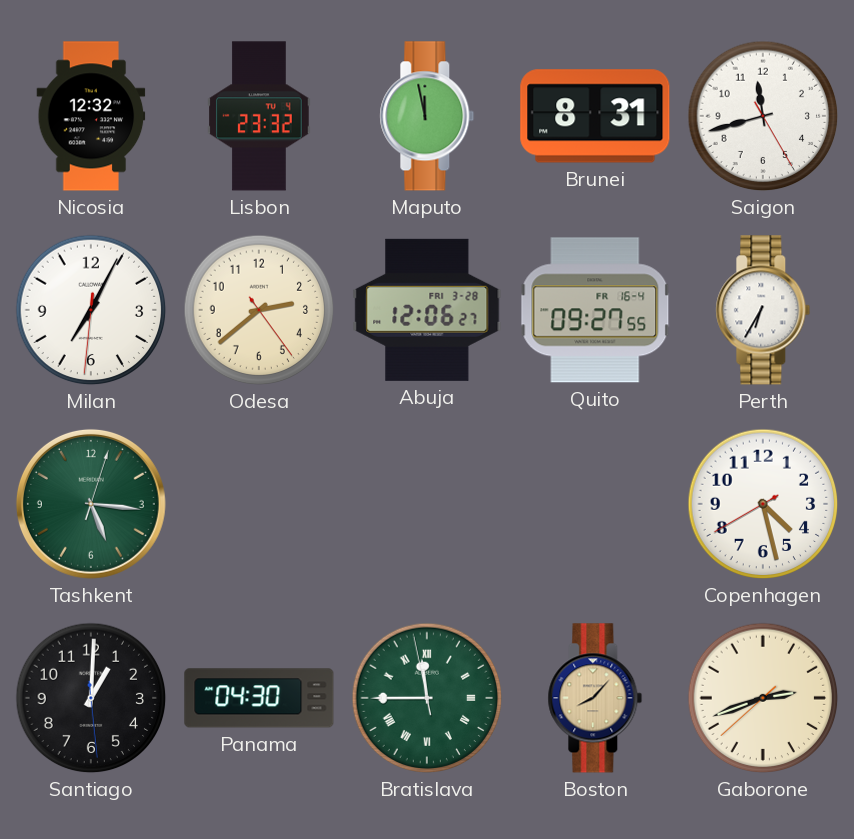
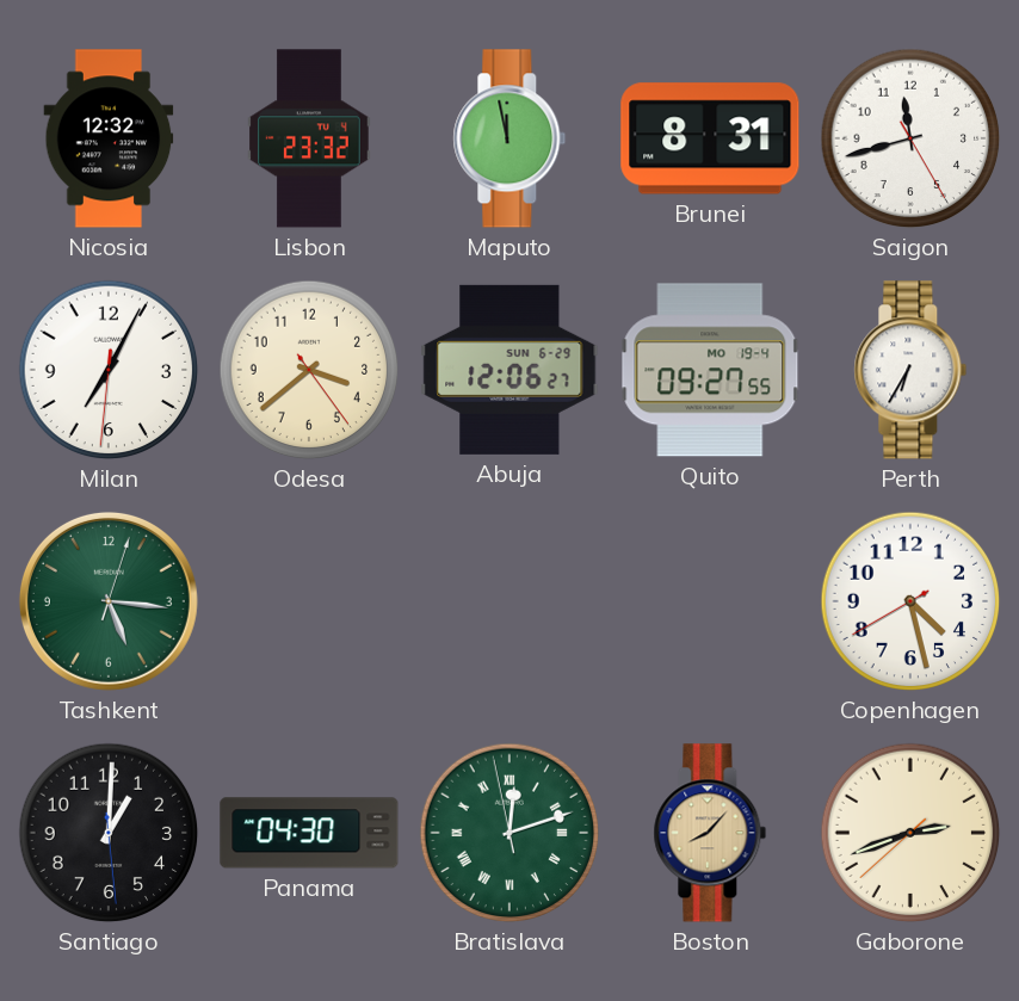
Odesa: 2:38 -> 3:38 (309, 370)
Abuja date: FRI 3-28 -> SUN 6-29 (510, 370)
Quito date: FR 16-4 -> MO 19-4 (710, 370)
Bratislava: 11:44 -> 12:11 (510, 833)
